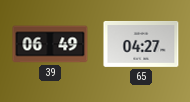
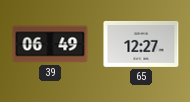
65: 04:27 -> 12:27 (141, 44)
